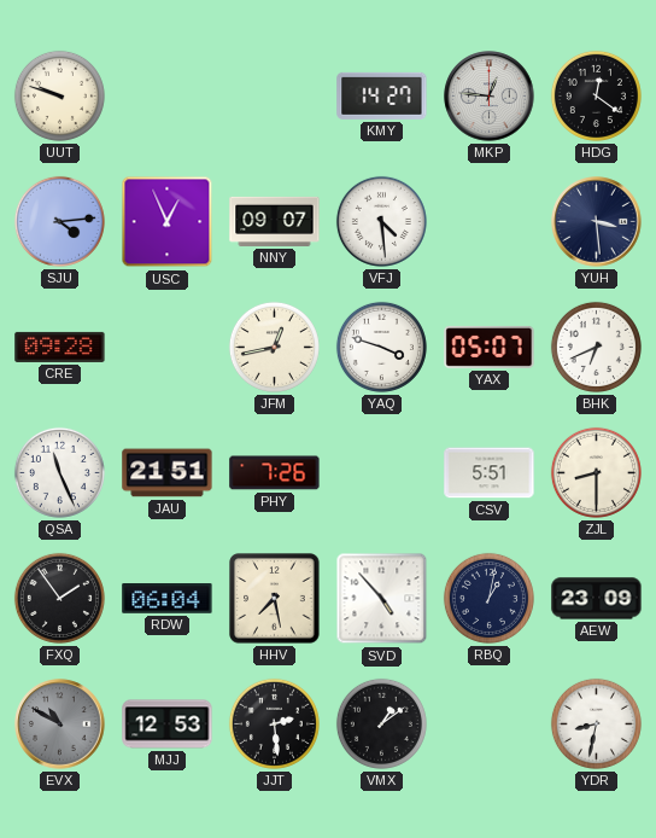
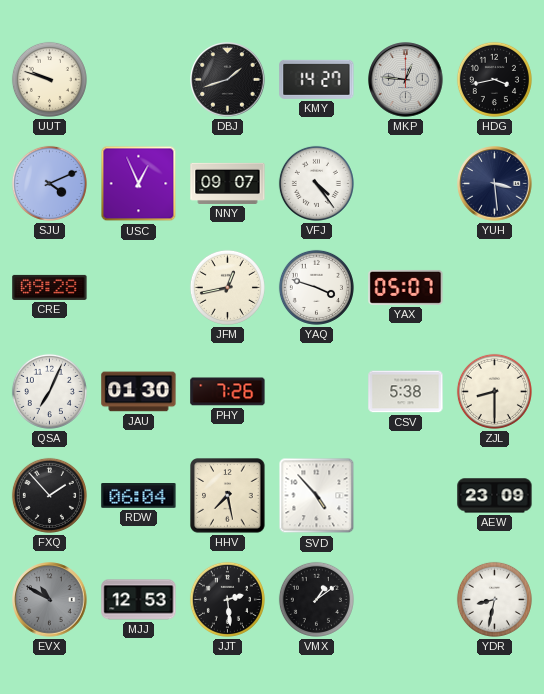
DBJ: none -> 1:42 (228, 80)
HDG: 12:21 -> 3:43 (494, 79)
SJU: 4:14 -> 4:11 (49, 183)
VFJ: 4:29 -> 4:24 (316, 183)
BHK: 6:41 -> none (596, 347)
QSA: 11:26 -> 7:04 (49, 391)
JAU: 21:51 -> 01:30 (139, 392)
CSV: 5:51 -> 5:38 (406, 392)
FXQ: 1:54 -> 1:53 (49, 495)
RBQ: 1:02 -> none (488, 598)
